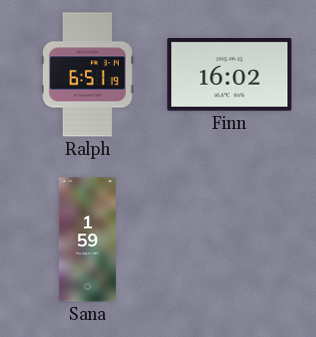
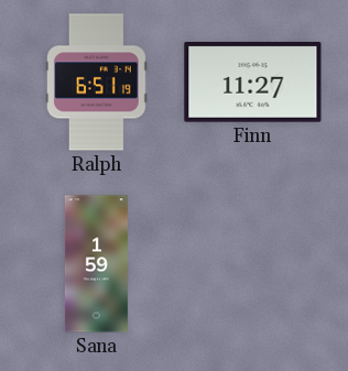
Finn: 16:02 -> 11:27 (253, 83)
